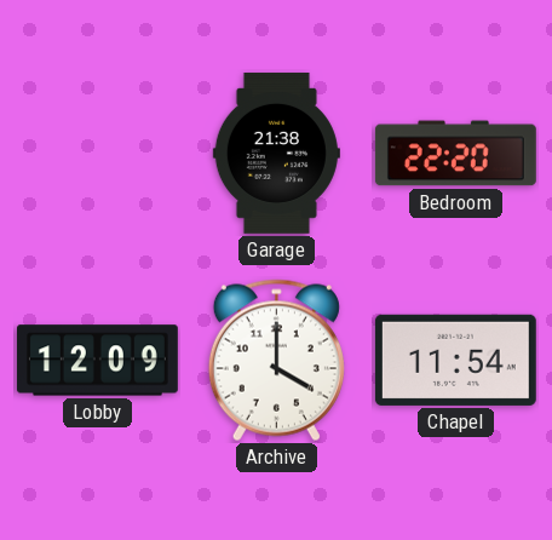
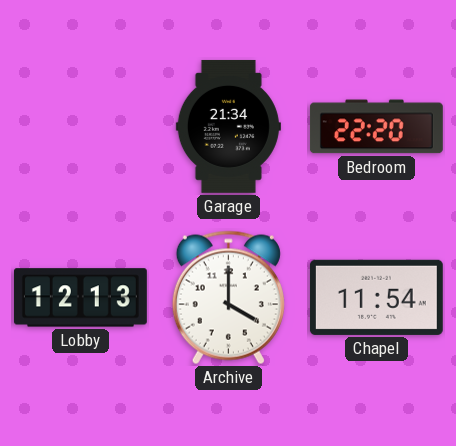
Garage: 21:38 -> 21:34 (228, 126)
Lobby: 12:09 -> 12:13 (80, 298)
